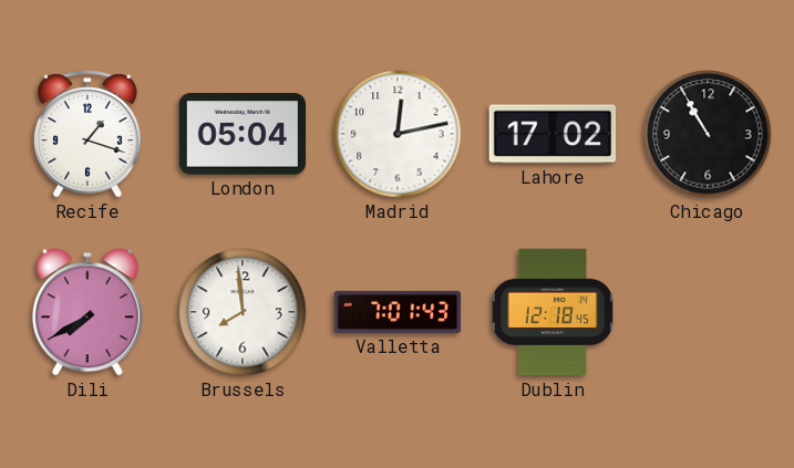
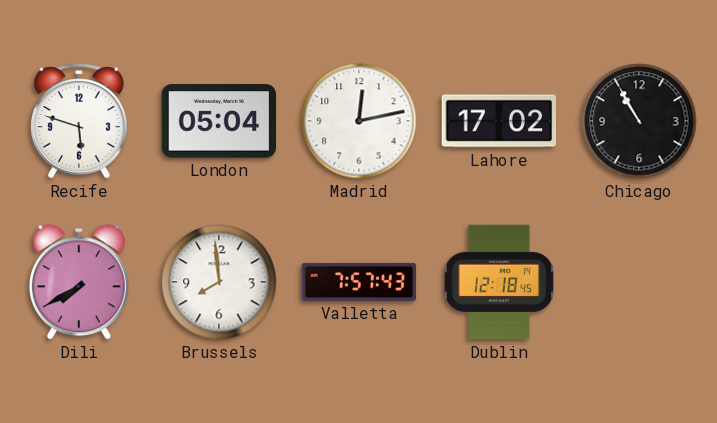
Recife: 1:18 -> 5:48 (79, 121)
Valletta: 7:01 -> 7:57 (359, 282)
